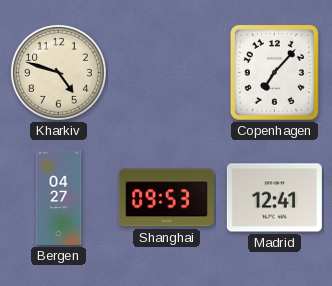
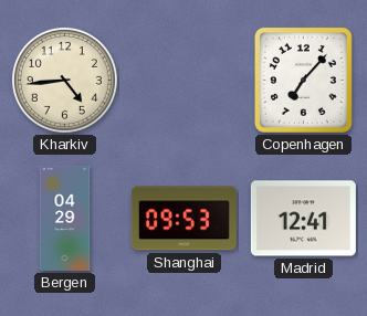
Kharkiv: 4:48 -> 4:44 (64, 80)
Bergen: 04:27 -> 04:29 (65, 218)
